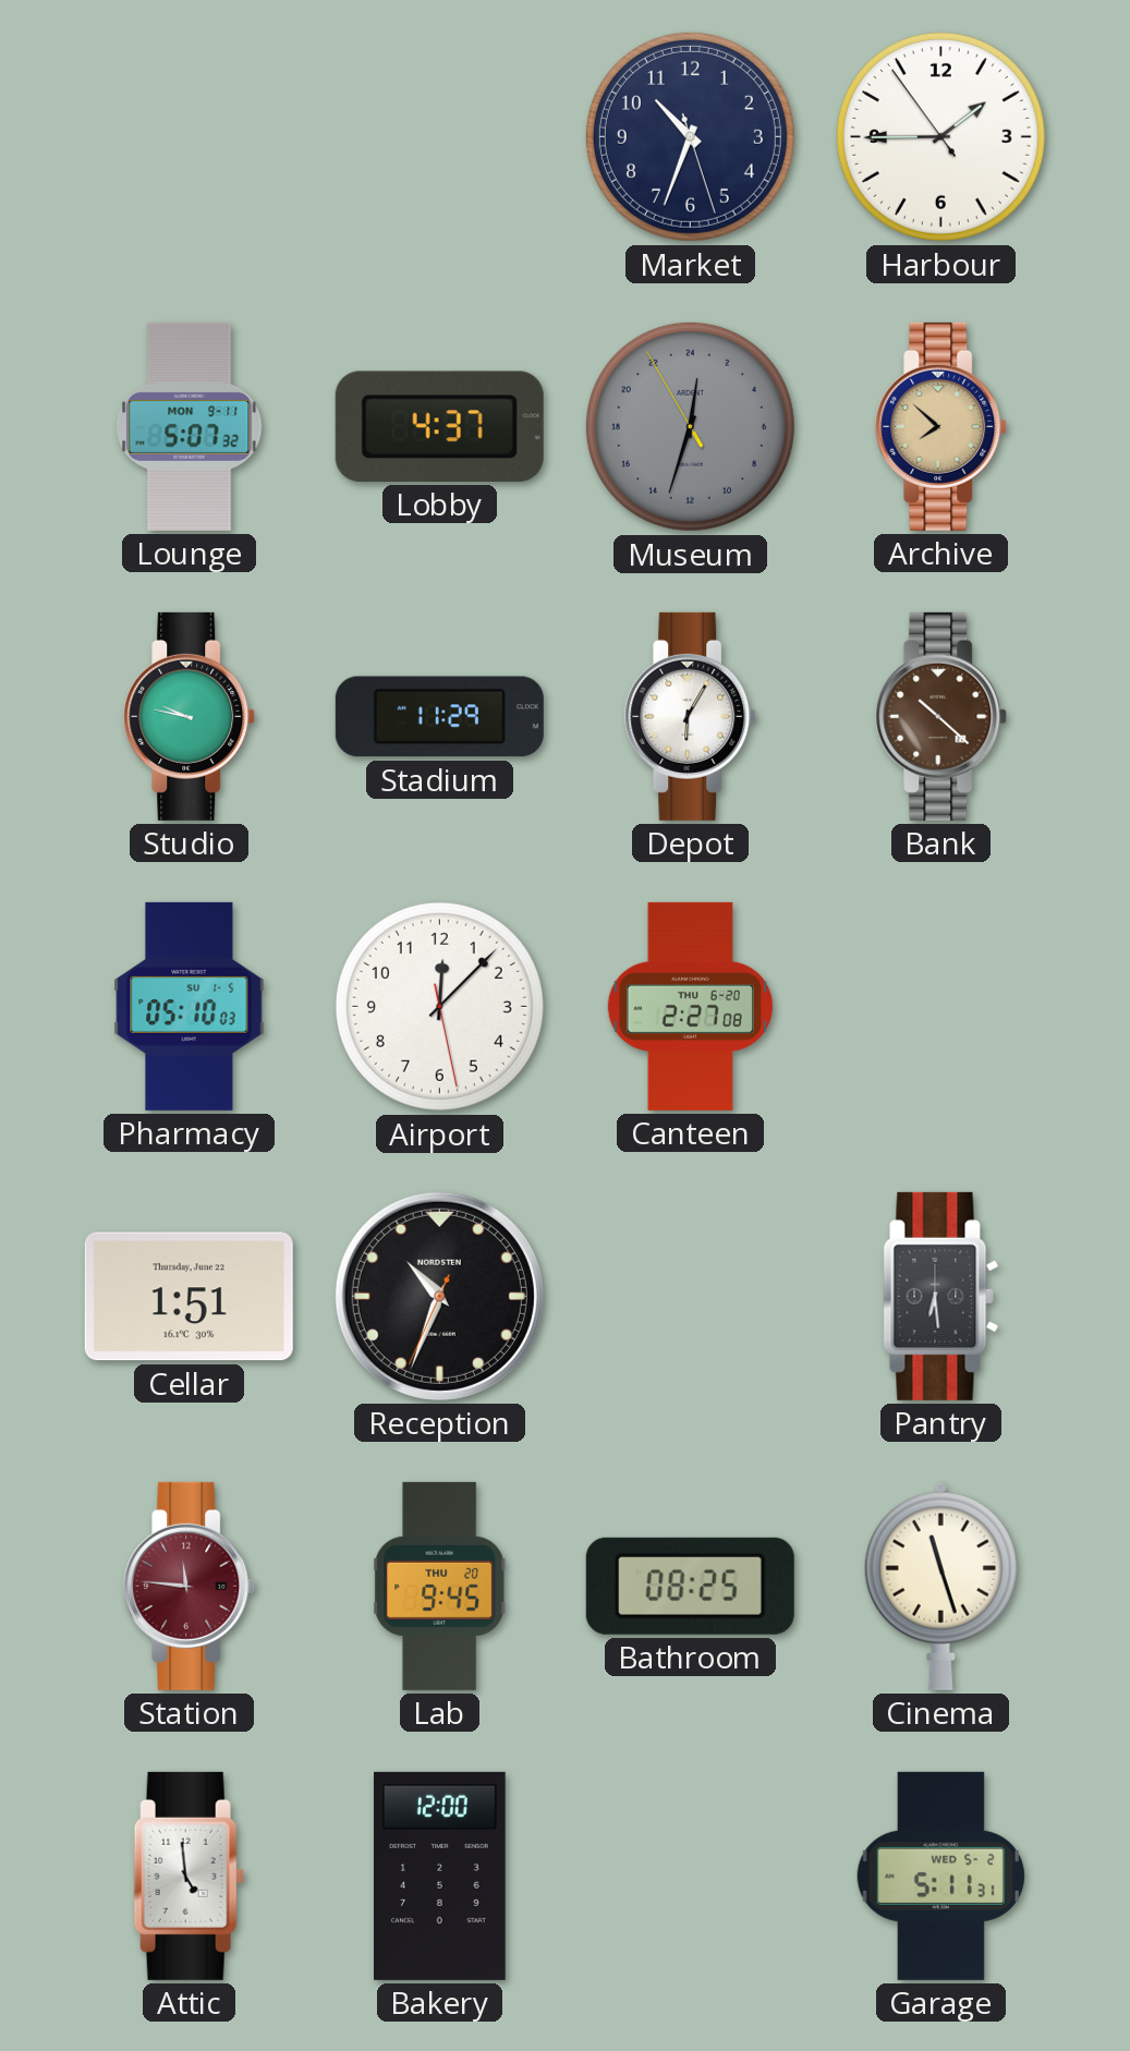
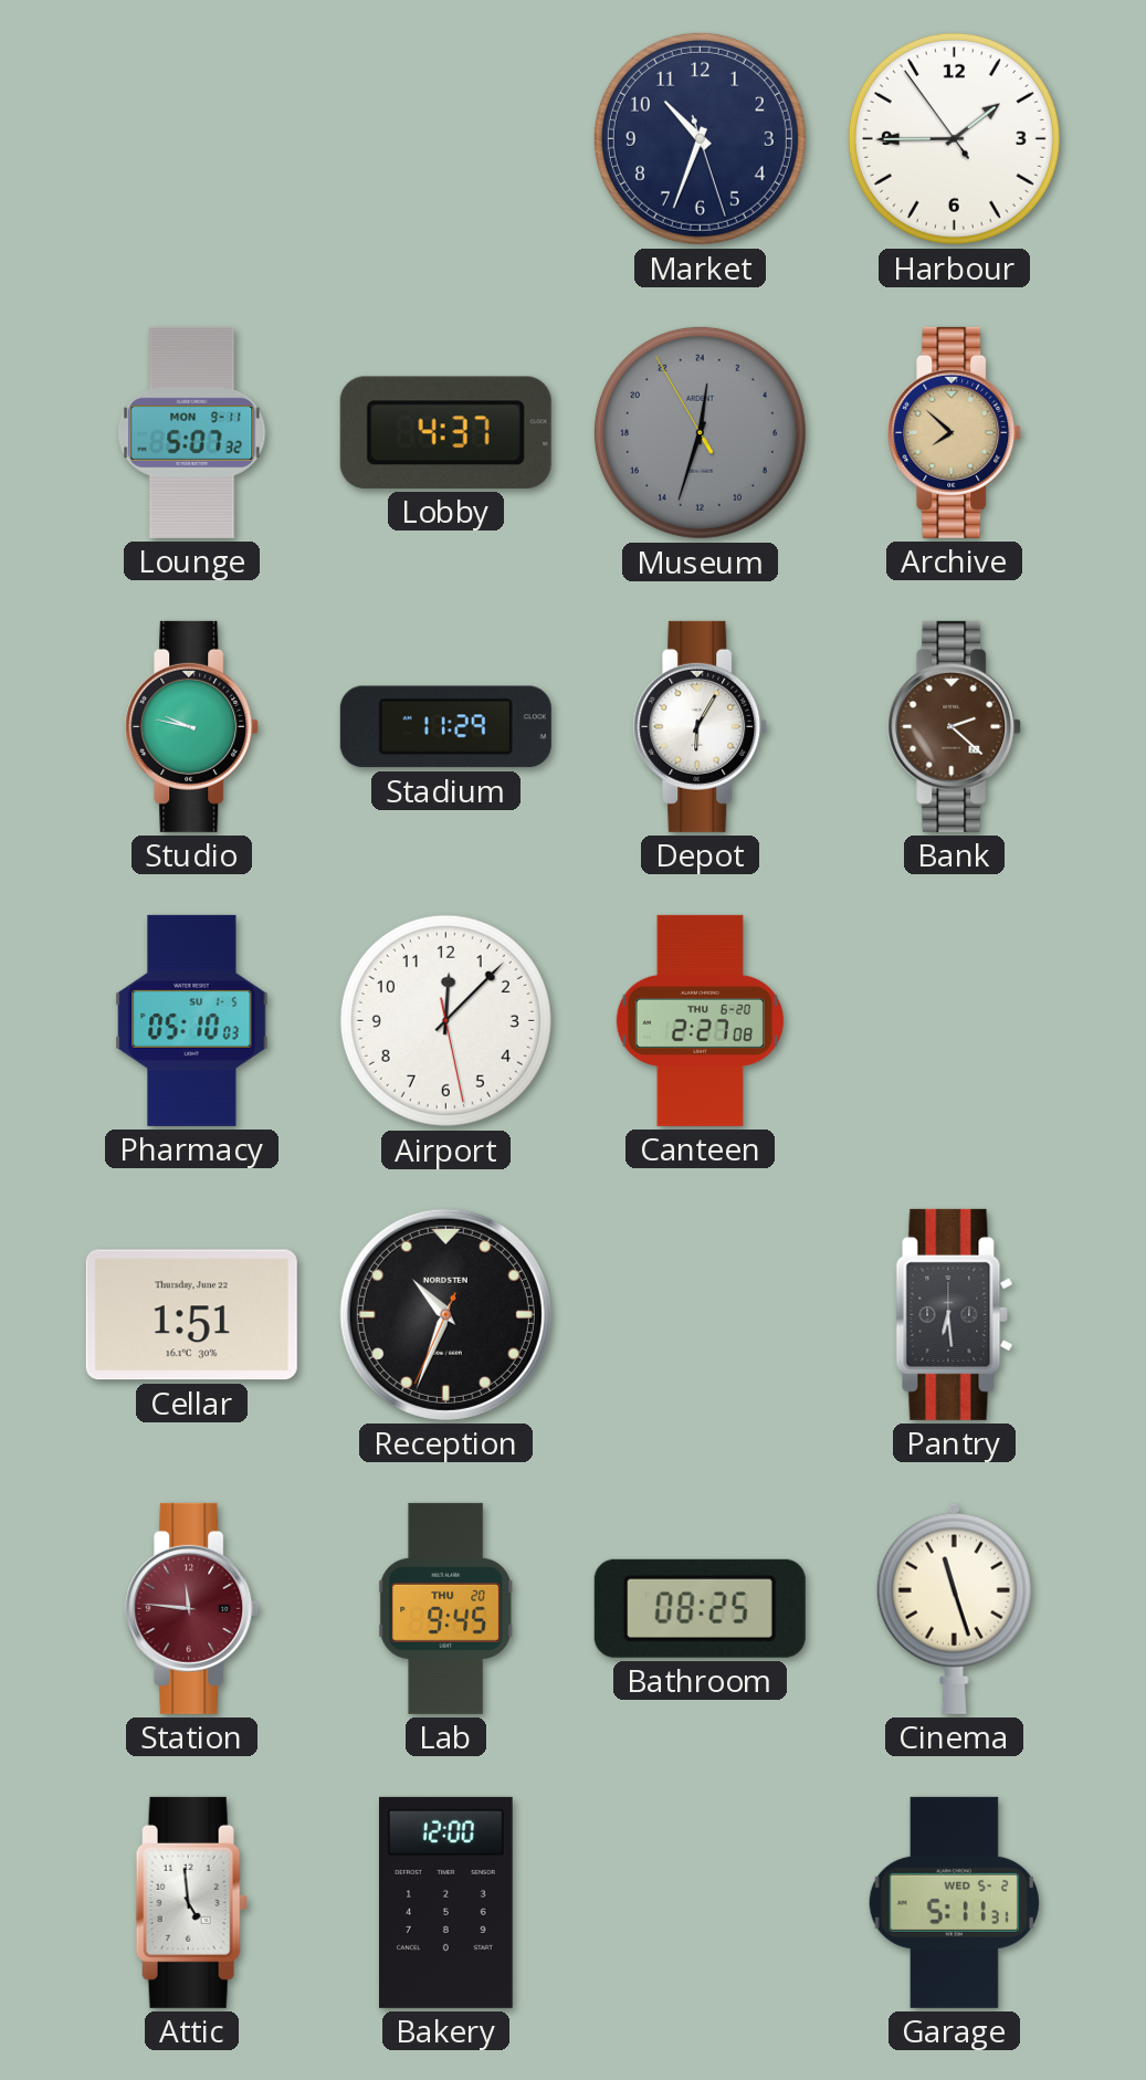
Bank: 10:22 -> 2:22 (955, 726)
